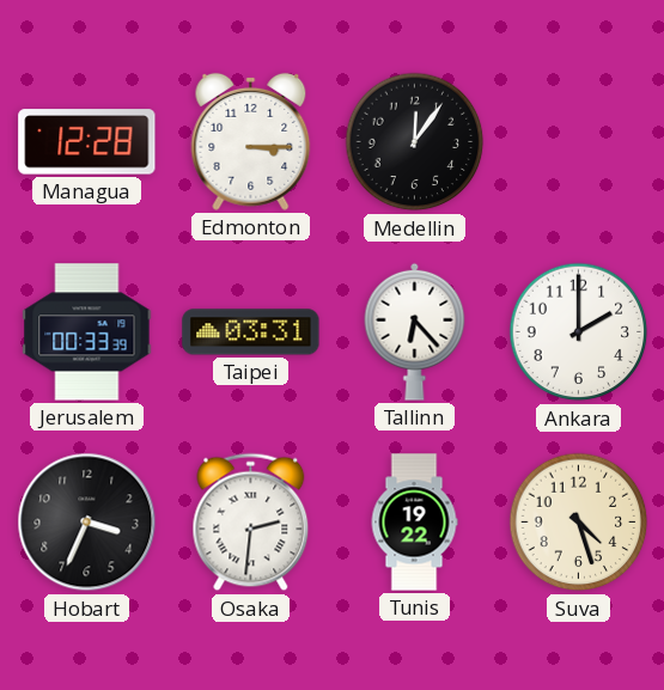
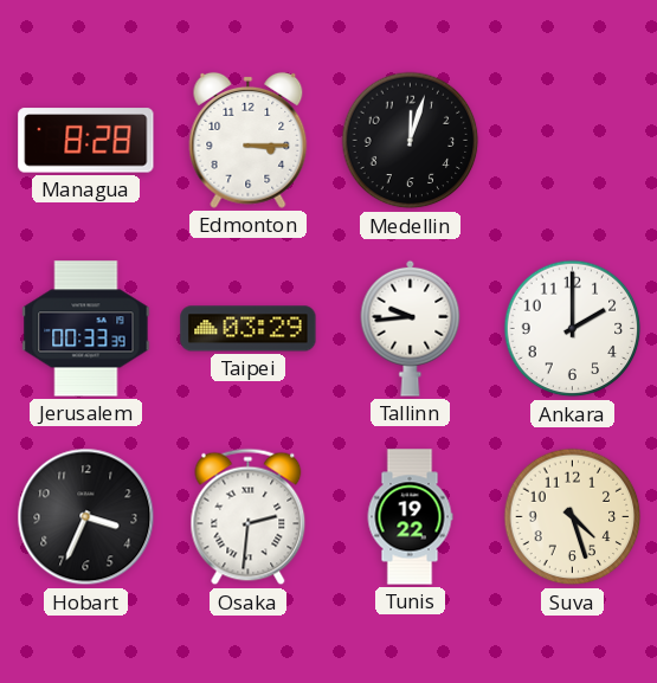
Managua: 12:28 -> 8:28 (86, 141)
Medellin: 12:06 -> 12:03 (411, 141)
Taipei: 03:31 -> 03:29 (249, 329)
Tallinn: 6:23 -> 9:44 (411, 328)
